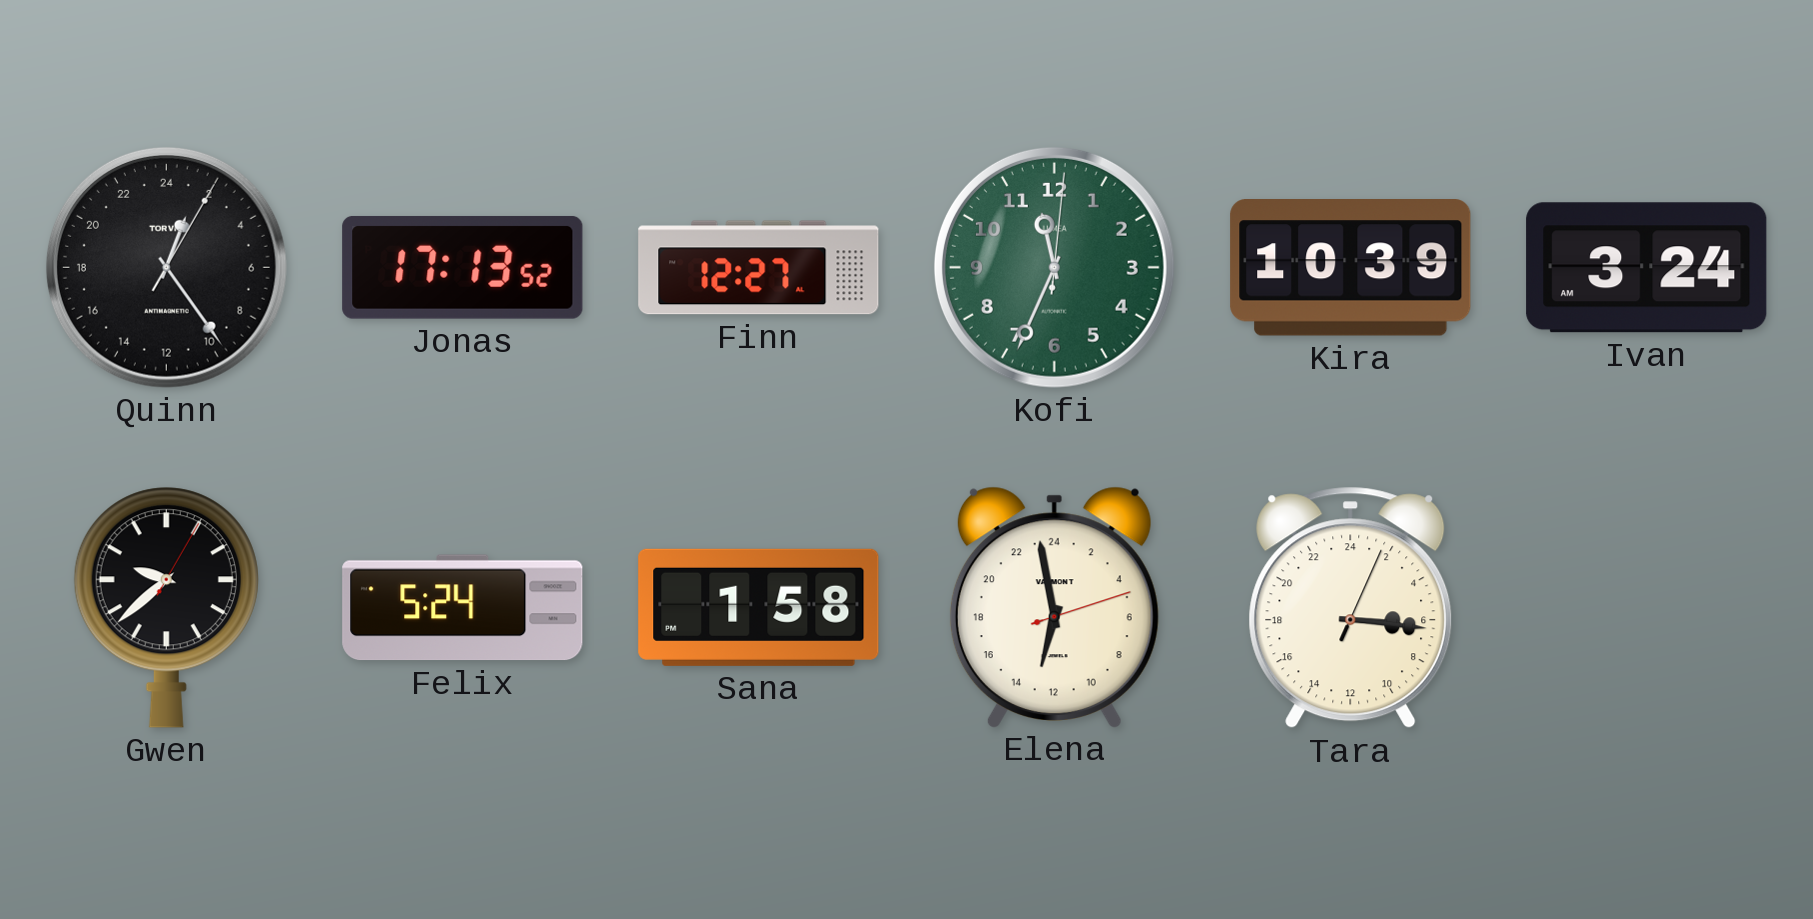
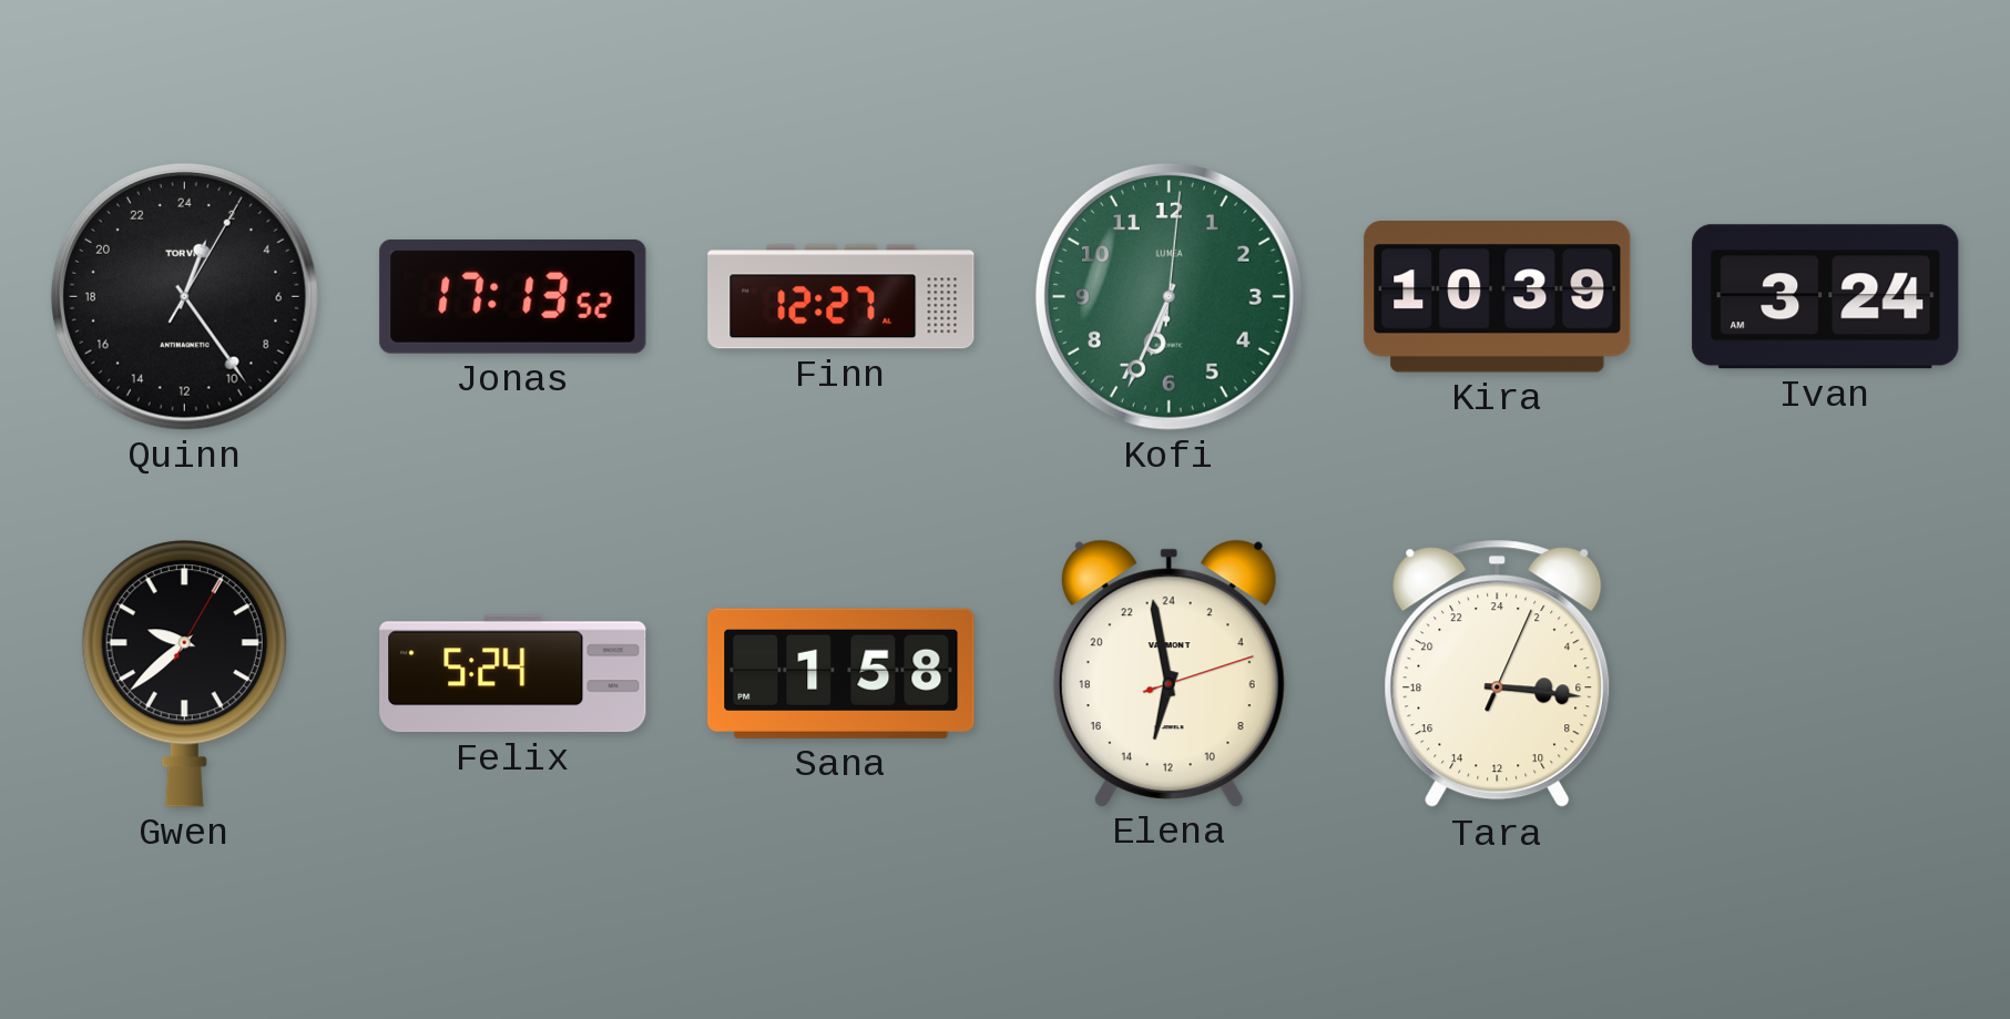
Kofi: 11:34 -> 6:34 (1169, 296)
